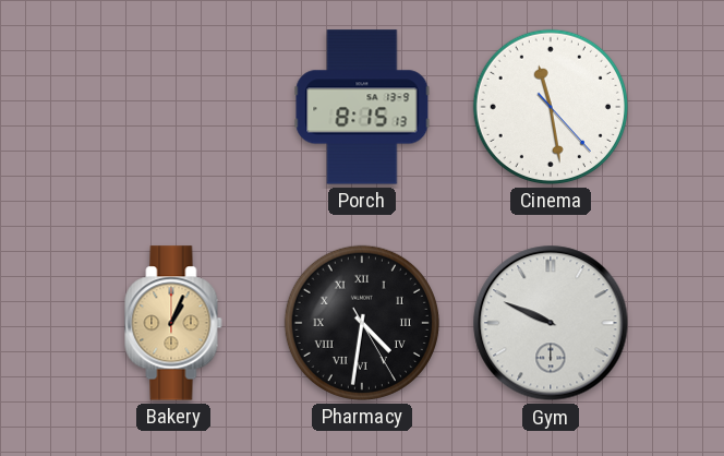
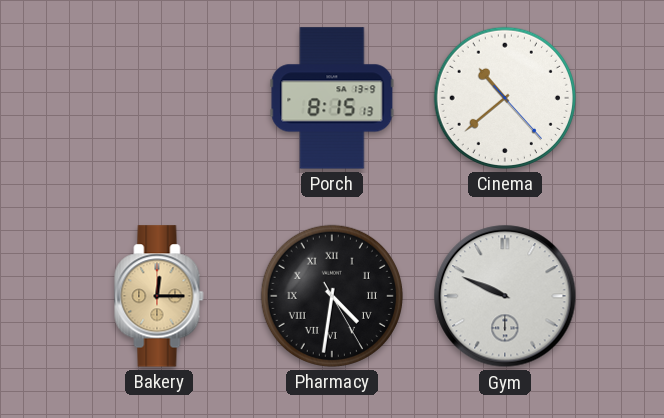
Cinema: 11:28 -> 10:38 (505, 98)
Bakery: 1:04 -> 12:15 (159, 296)
